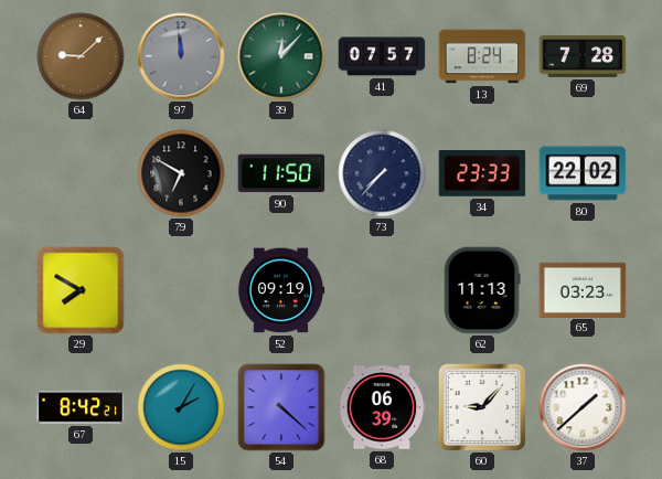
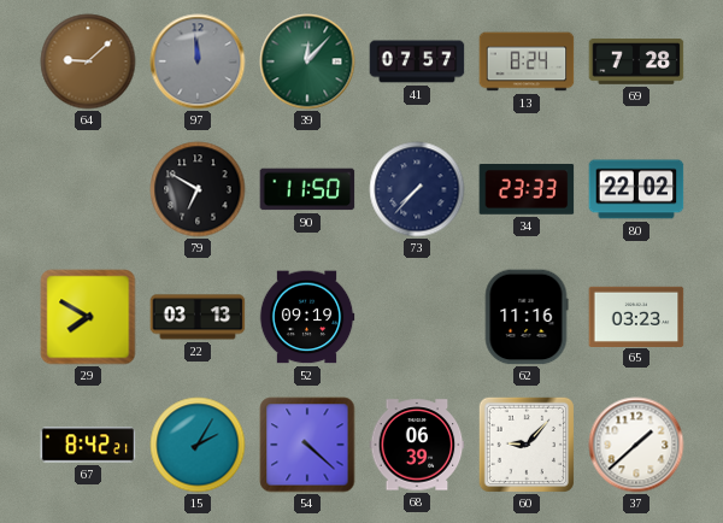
22: none -> 03:13 (198, 317)
62: 11:13 -> 11:16 (527, 317)
